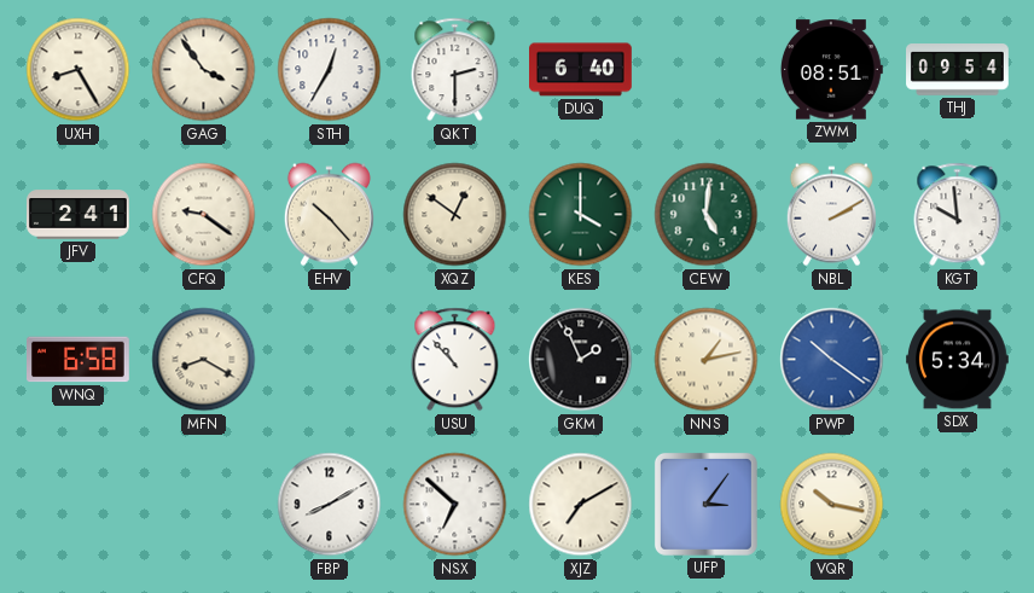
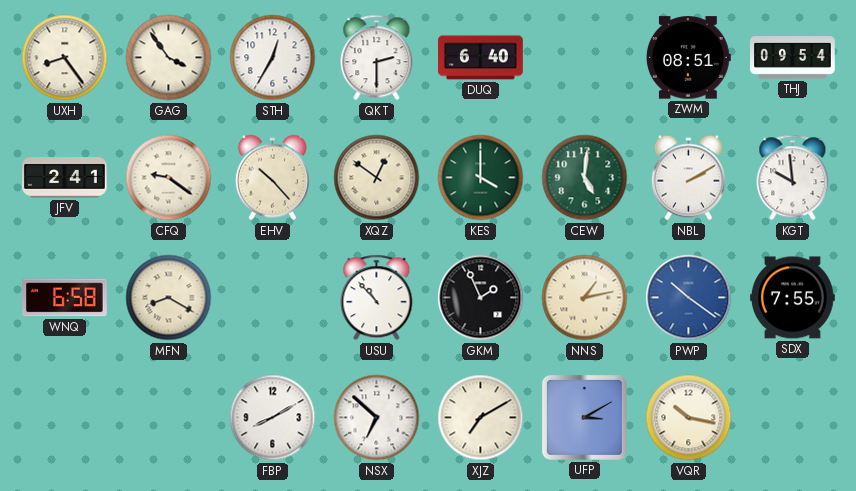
UXH: 8:25 -> 8:24 (65, 58)
SDX: 5:34 -> 7:55 (793, 298)
UFP: 3:06 -> 3:10 (584, 417)
